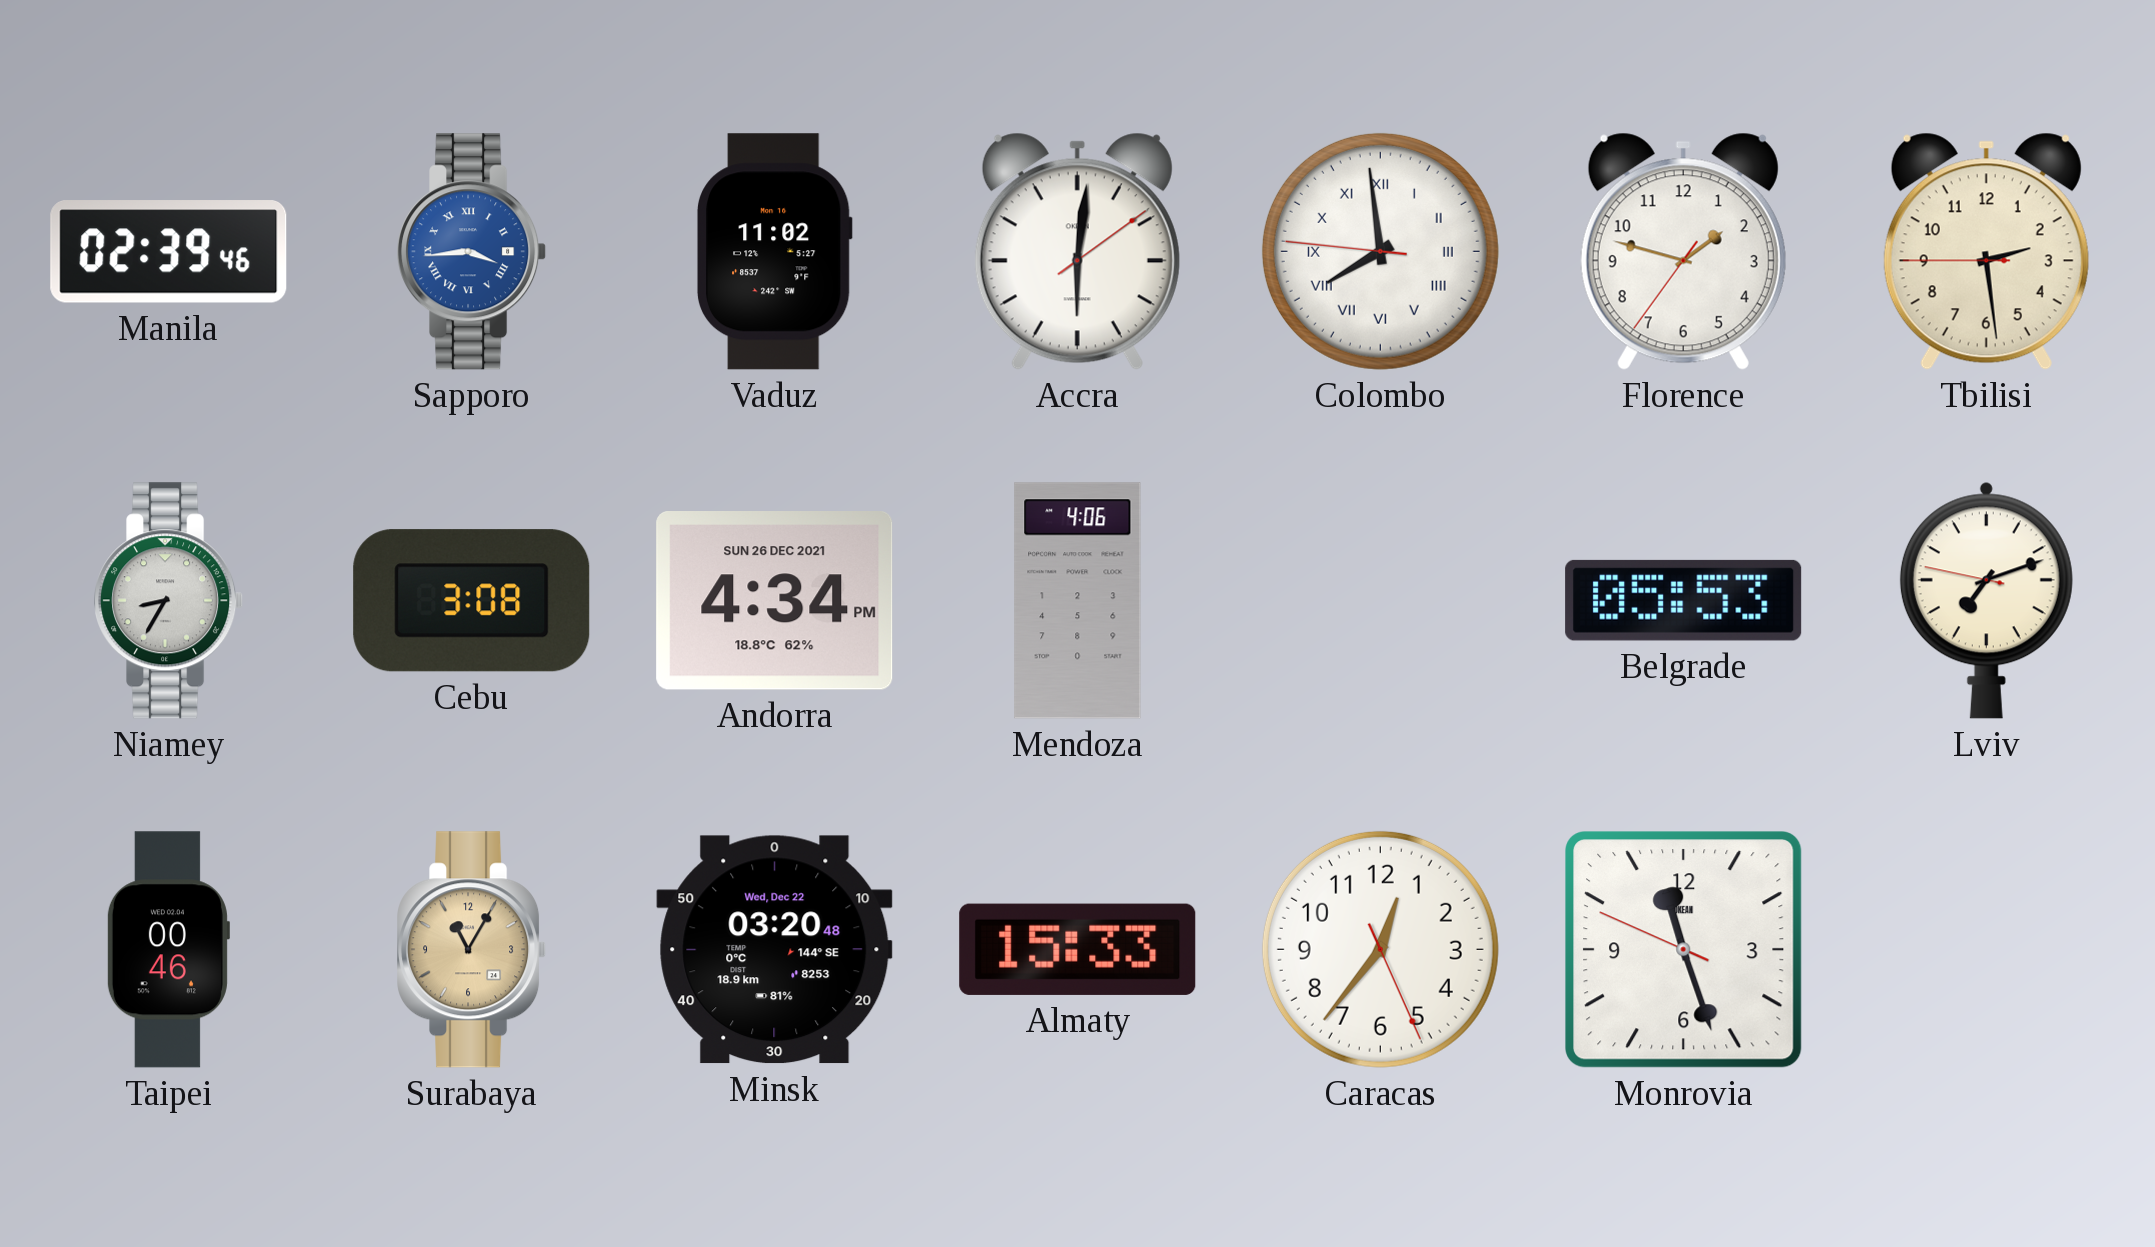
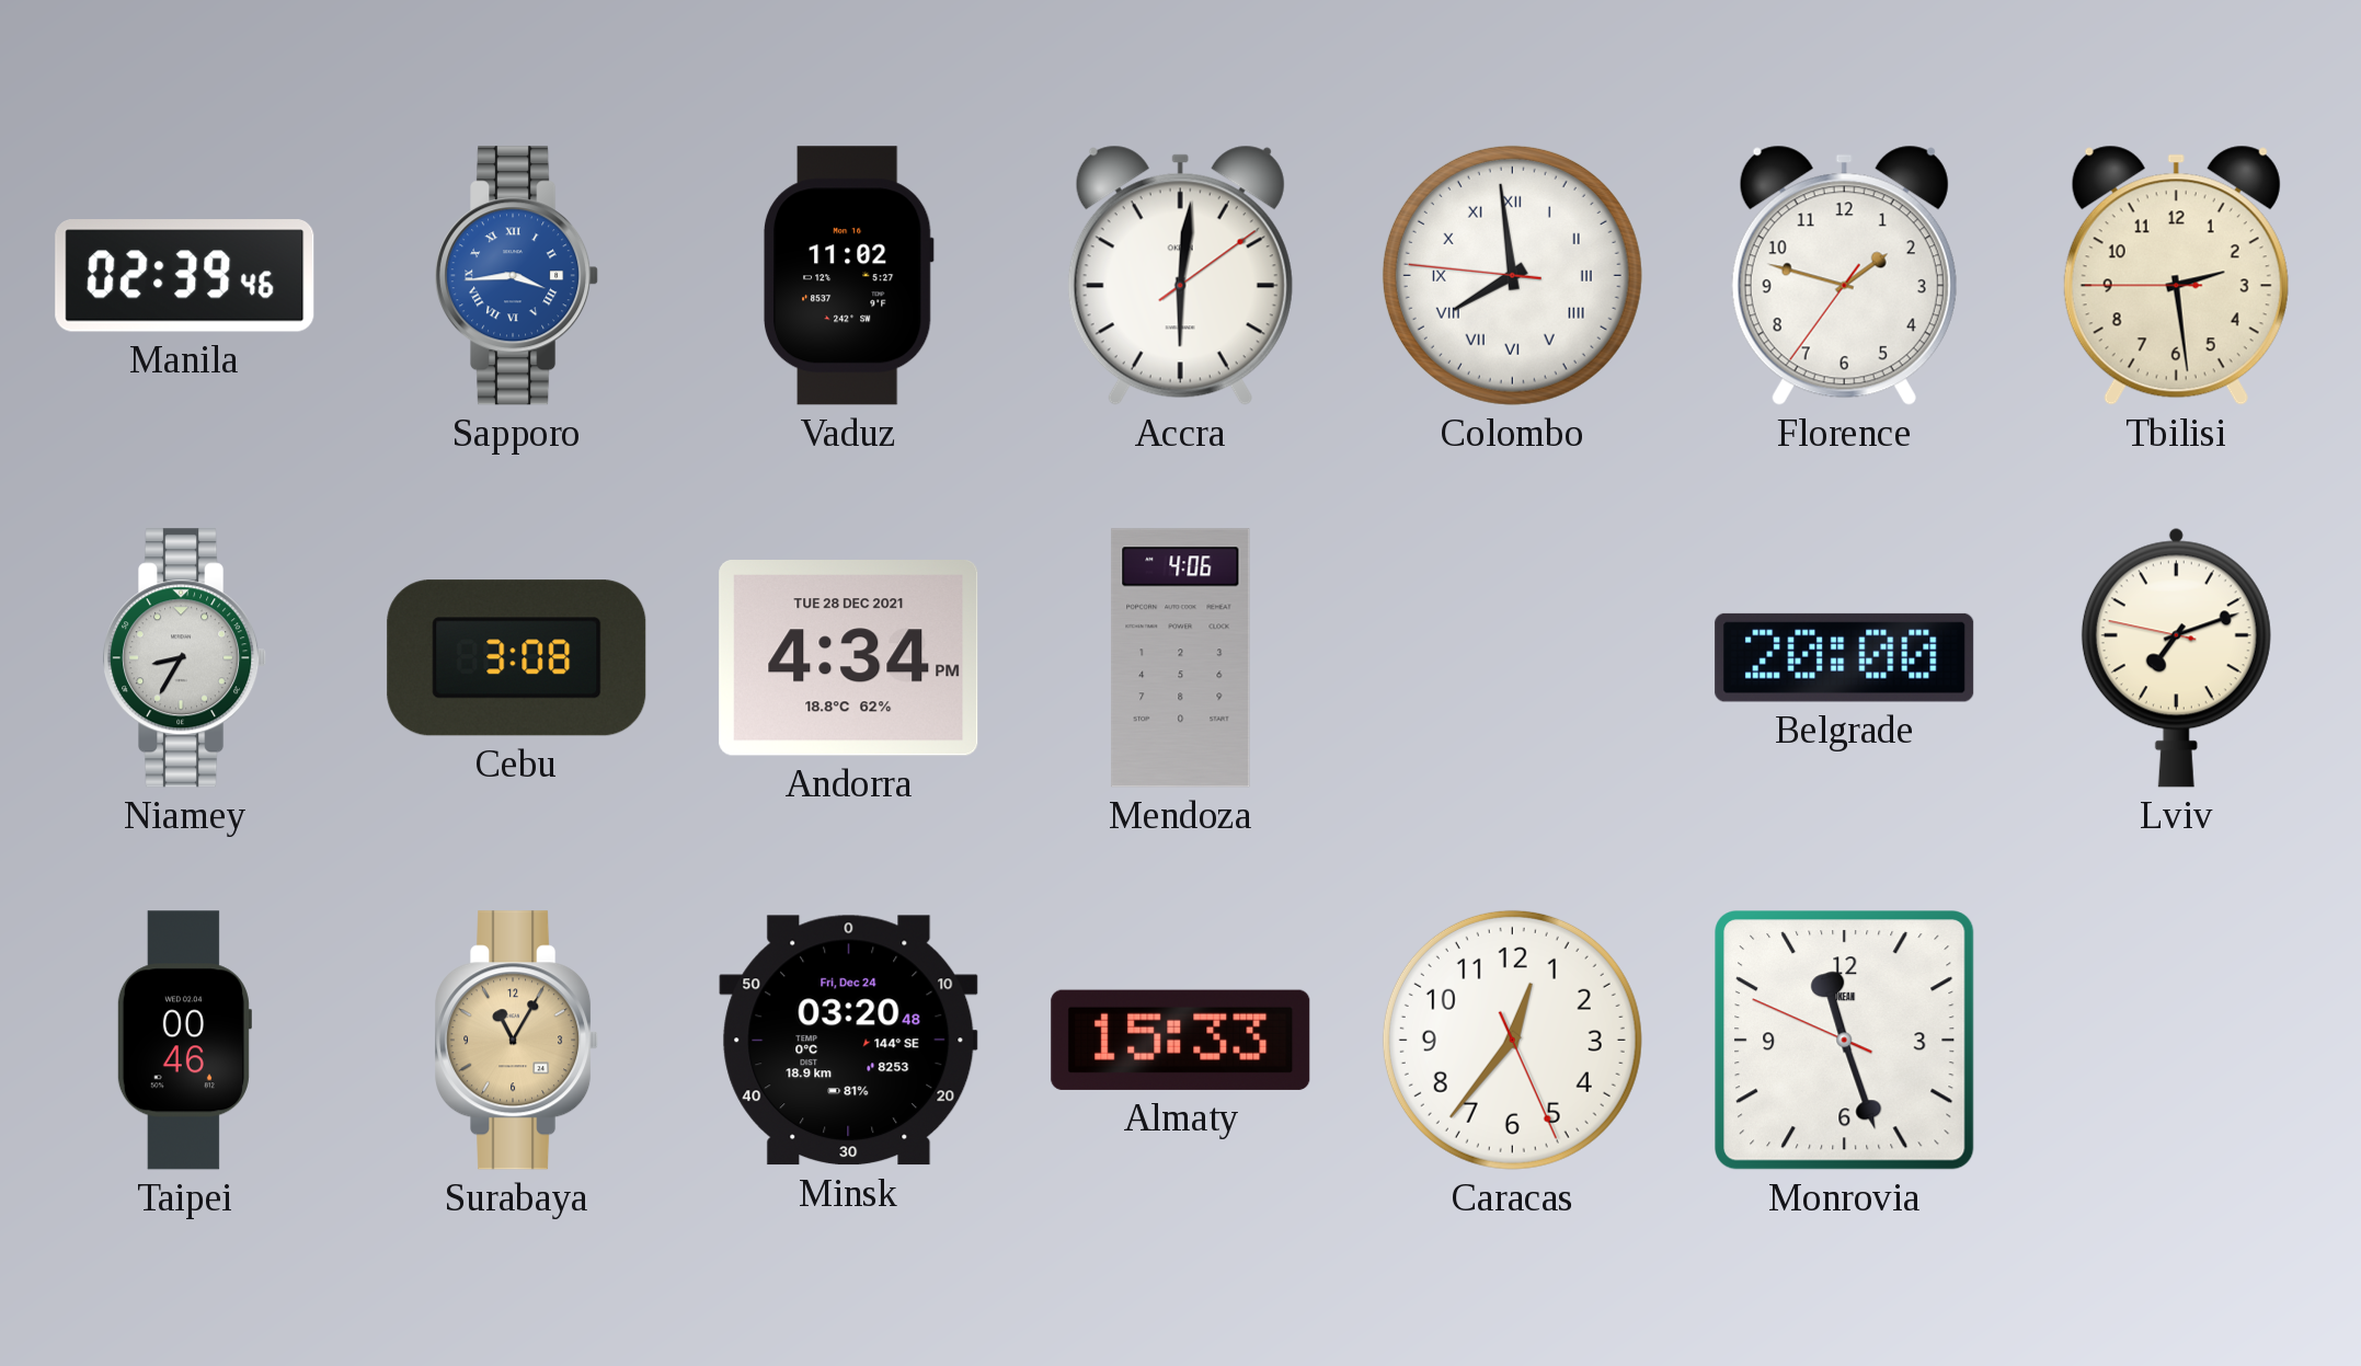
Andorra date: SUN 26 DEC 2021 -> TUE 28 DEC 2021 (849, 657)
Belgrade: 05:53 -> 20:00 (1845, 657)
Minsk date: Wed, Dec 22 -> Fri, Dec 24 (849, 1041)
